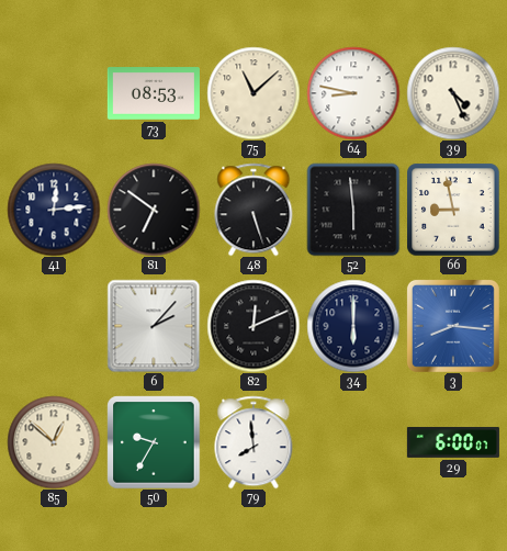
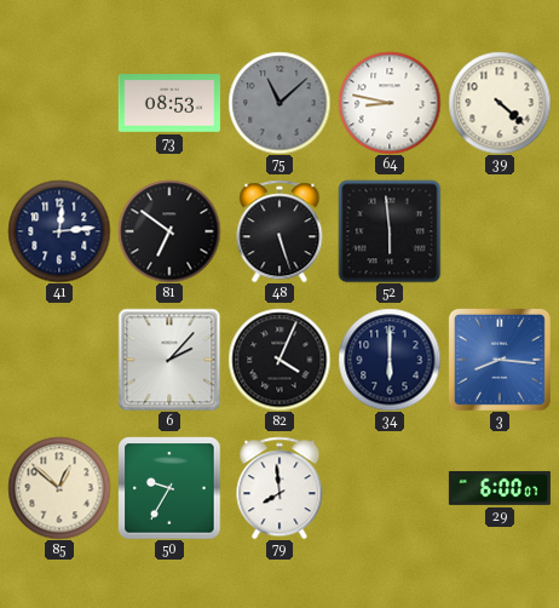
75 dial: cream -> grey (279, 103)
39: 4:26 -> 4:22 (500, 103)
66: 8:58 -> none (453, 210)
82: 12:11 -> 4:04 (279, 360)
